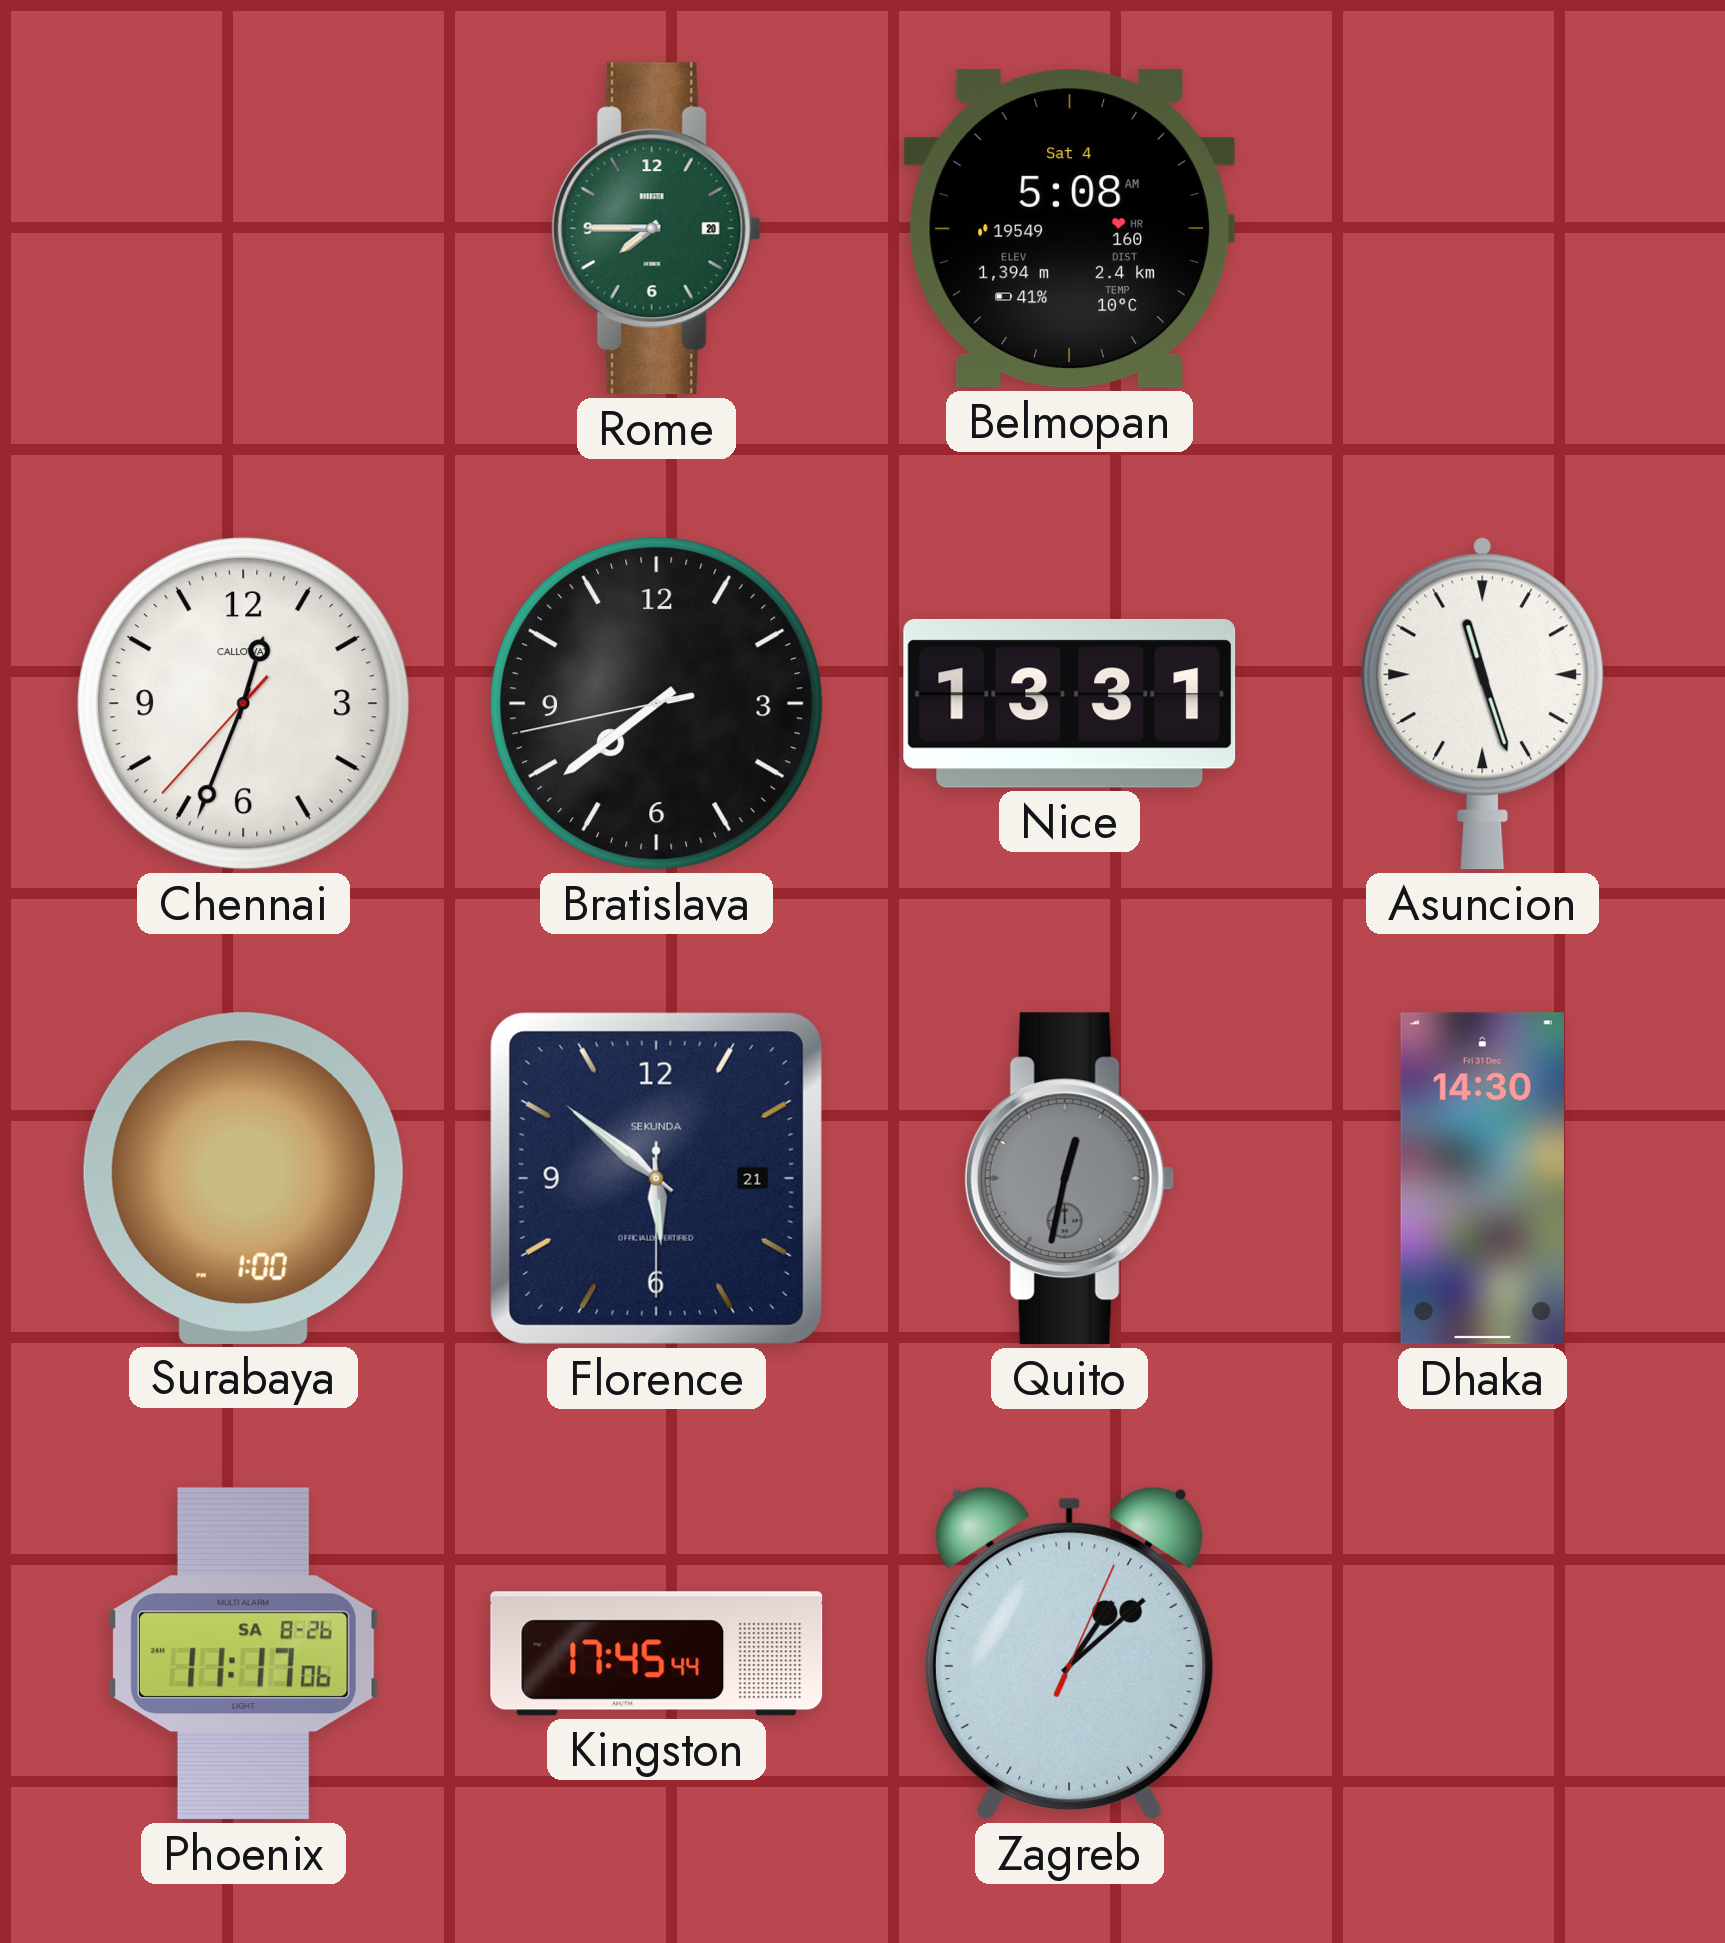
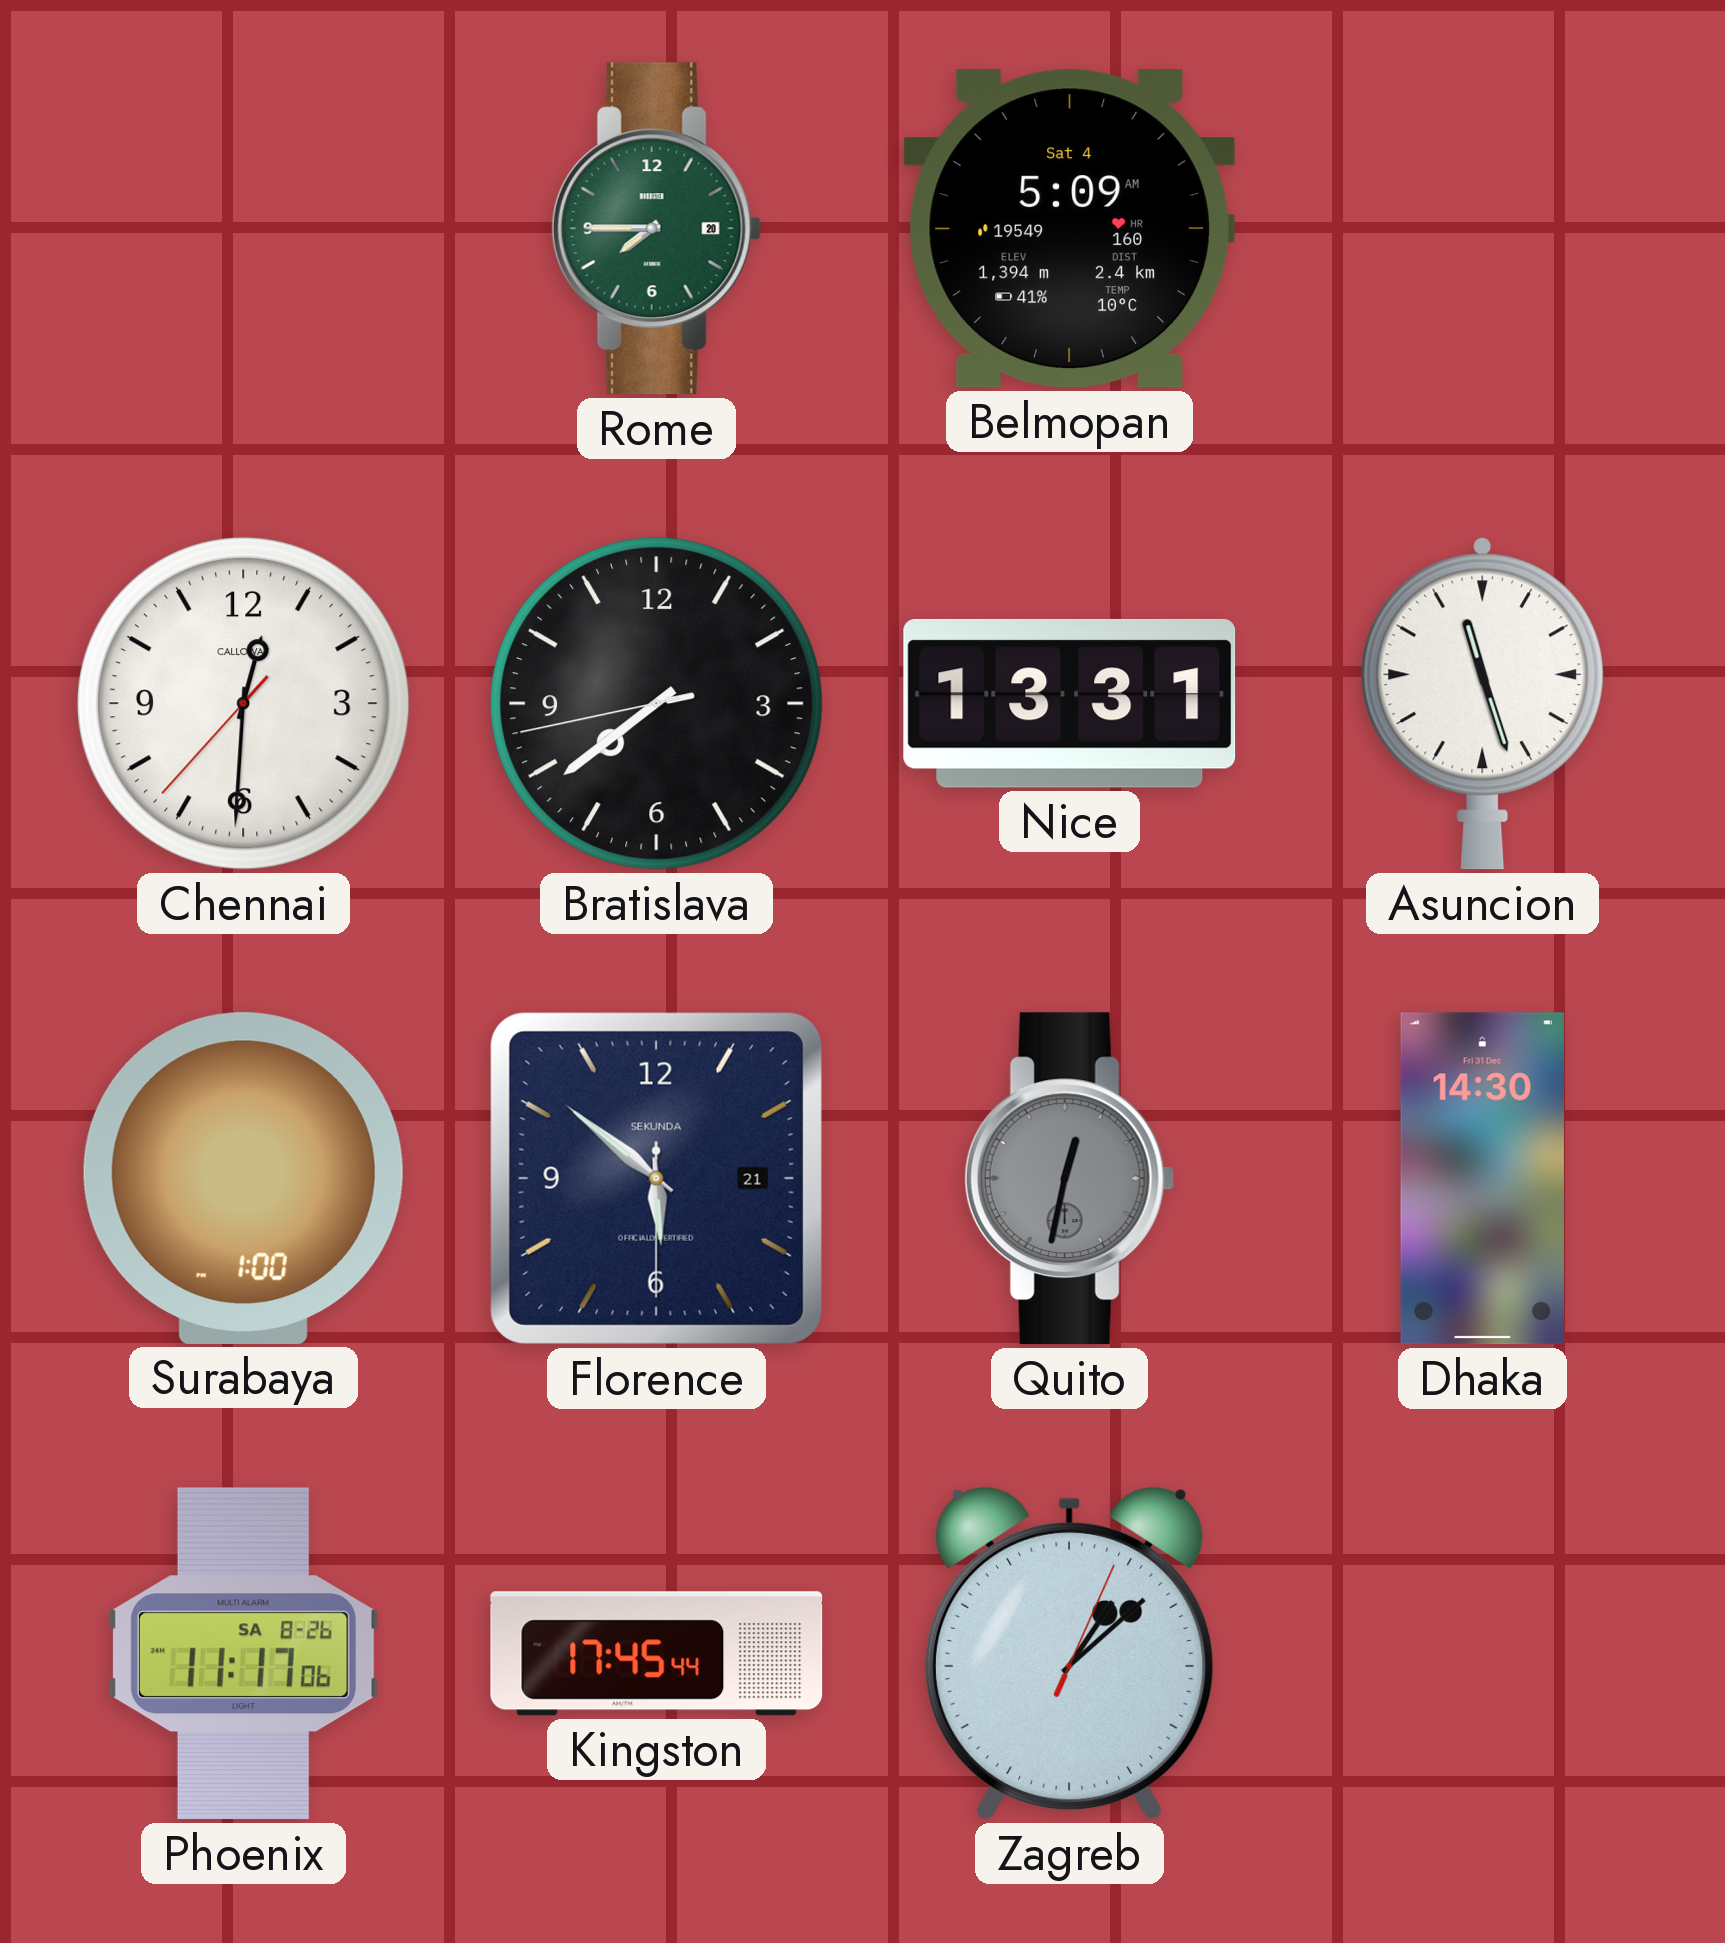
Belmopan: 5:08 -> 5:09 (1069, 229)
Chennai: 12:33 -> 12:30 (243, 703)
